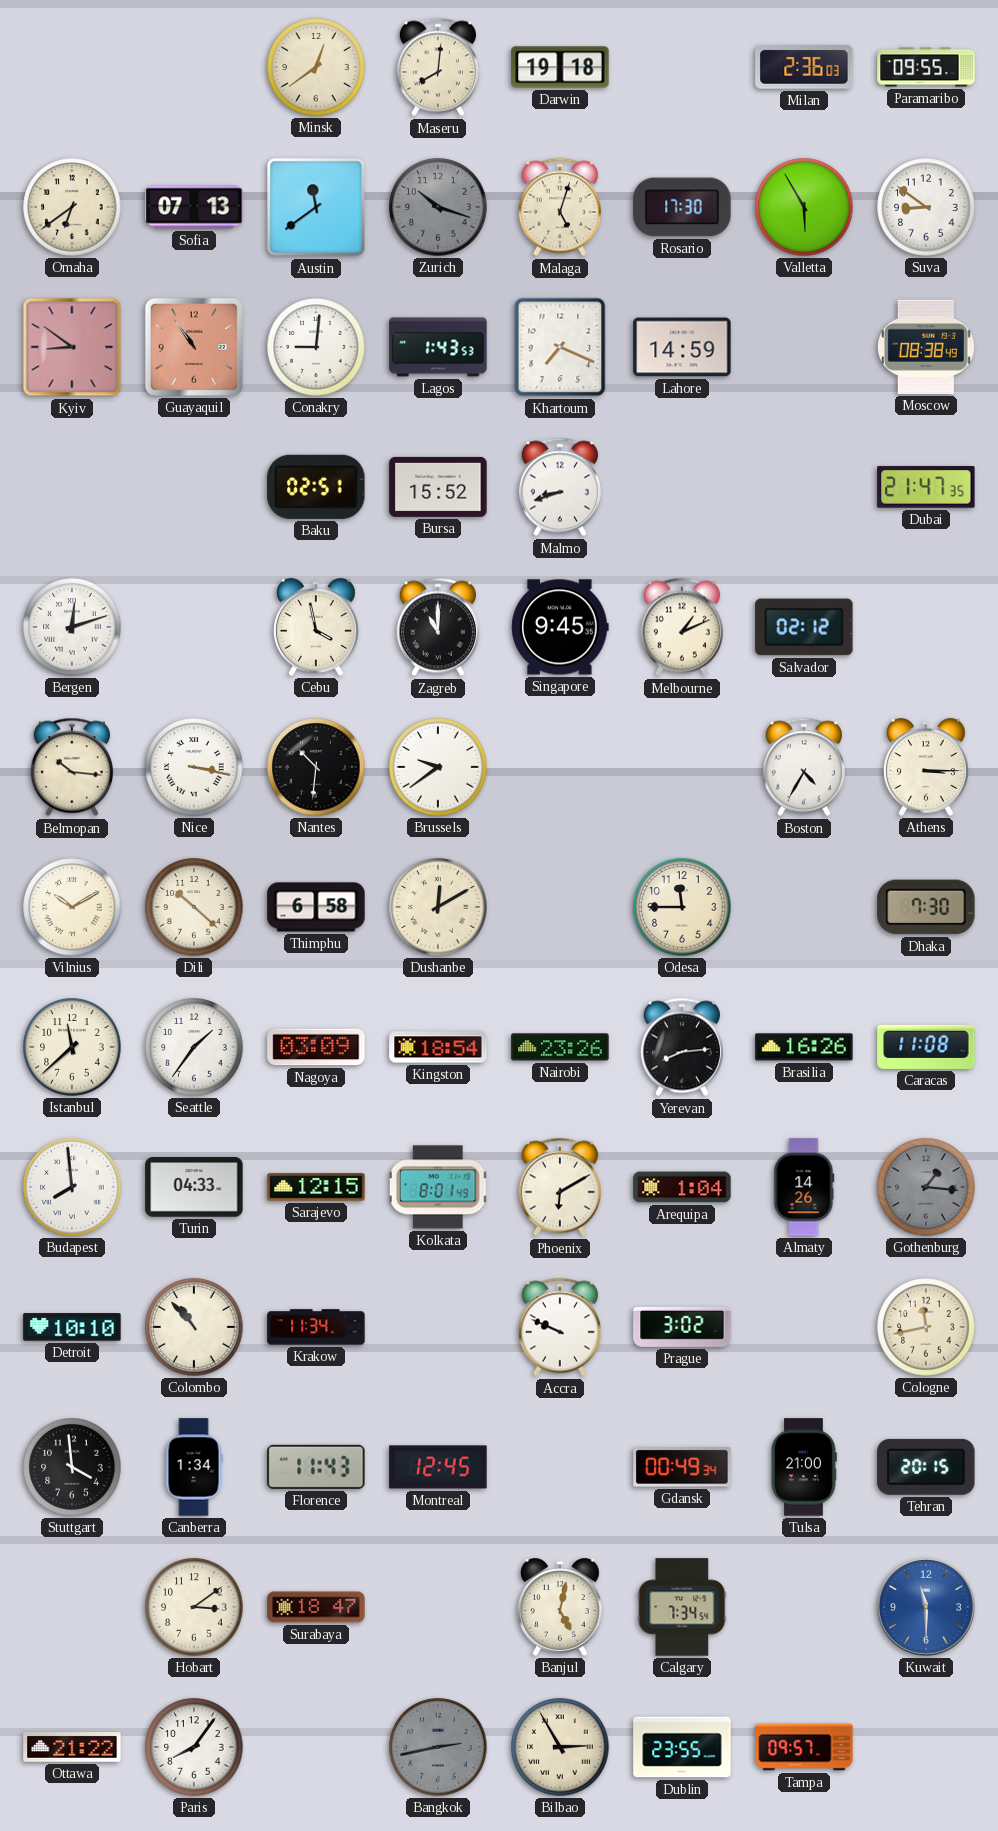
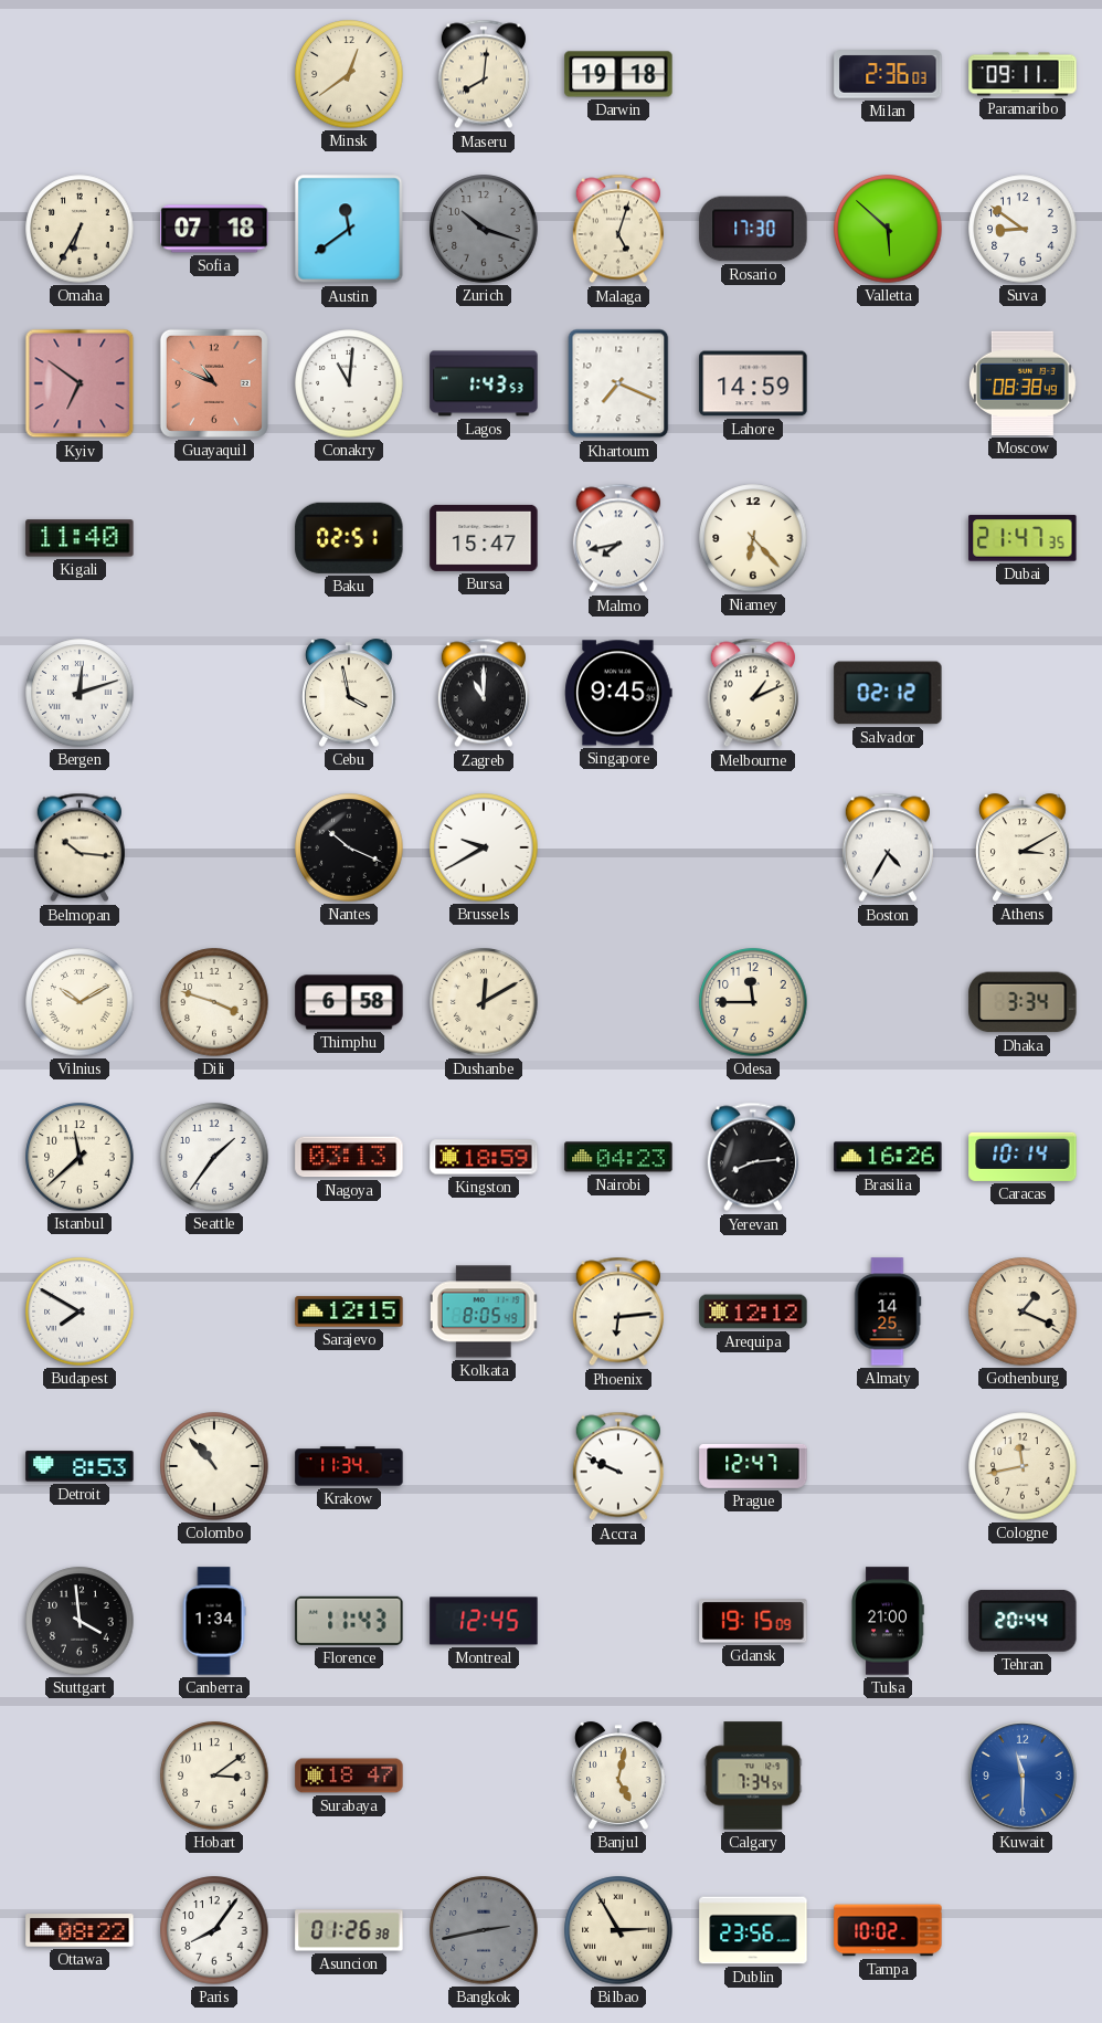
Paramaribo: 09:55 -> 09:11 (1022, 74)
Omaha: 6:39 -> 6:35 (80, 229)
Sofia: 07:13 -> 07:18 (214, 229)
Valletta: 5:55 -> 5:52 (888, 229)
Kyiv: 8:51 -> 6:51 (80, 383)
Guayaquil: 10:54 -> 10:49 (214, 383)
Conakry: 9:01 -> 11:01 (349, 383)
Kigali: none -> 11:40 (80, 538)
Bursa: 15:52 -> 15:47 (484, 538)
Malmo: 8:42 -> 7:43 (618, 538)
Niamey: none -> 6:23 (753, 538)
Nice: 3:17 -> none (194, 767)
Nantes: 10:31 -> 10:19 (349, 847)
Brussels: 9:39 -> 9:40 (484, 847)
Athens: 3:15 -> 3:10 (1024, 847)
Dili: 10:22 -> 3:48 (214, 1002)
Dhaka: 7:30 -> 3:34 (1022, 1002)
Nagoya: 03:09 -> 03:13 (349, 1157)
Kingston: 18:54 -> 18:59 (484, 1157)
Nairobi: 23:26 -> 04:23 (618, 1157)
Caracas: 11:08 -> 10:14 (1022, 1157)
Budapest: 7:59 -> 7:50 (80, 1311)
Turin: 04:33 -> none (194, 1187)
Kolkata: 8:01 -> 8:05 (484, 1311)
Phoenix: 6:10 -> 6:14 (618, 1311)
Arequipa: 1:04 -> 12:12 (753, 1311)
Almaty: 14:26 -> 14:25 (888, 1311)
Gothenburg: 1:16 -> 1:19 (1022, 1311)
Gothenburg dial: grey -> cream (1022, 1311)
Detroit: 10:10 -> 8:53 (80, 1466)
Prague: 3:02 -> 12:47 (753, 1466)
Gdansk: 00:49 -> 19:15 (753, 1621)
Tehran: 20:15 -> 20:44 (1022, 1621)
Ottawa: 21:22 -> 08:22 (80, 1930)
Asuncion: none -> 01:26 (349, 1930)
Dublin: 23:55 -> 23:56 (753, 1930)
Tampa: 09:57 -> 10:02 (888, 1930)
